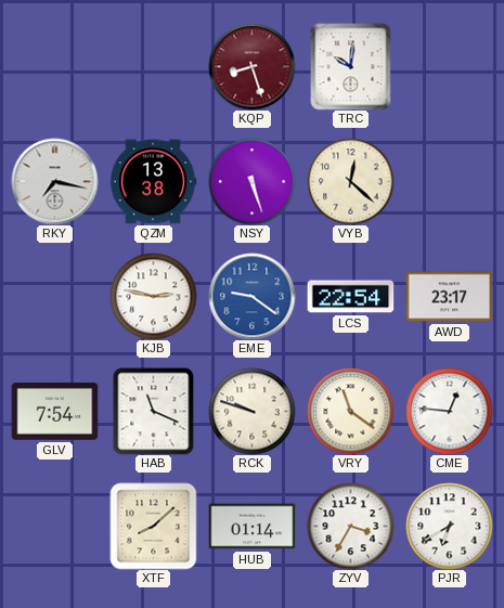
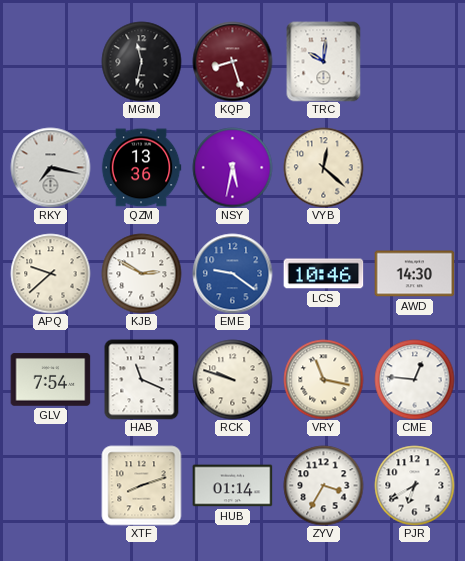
MGM: none -> 11:32 (141, 61)
QZM: 13:38 -> 13:36 (141, 168)
NSY: 5:27 -> 5:32 (232, 167)
APQ: none -> 9:38 (50, 273)
KJB: 2:47 -> 2:50 (141, 273)
LCS: 22:54 -> 10:46 (323, 274)
AWD: 23:17 -> 14:30 (414, 274)
VRY: 11:21 -> 11:17 (323, 379)
XTF: 8:08 -> 8:12 (141, 485)
